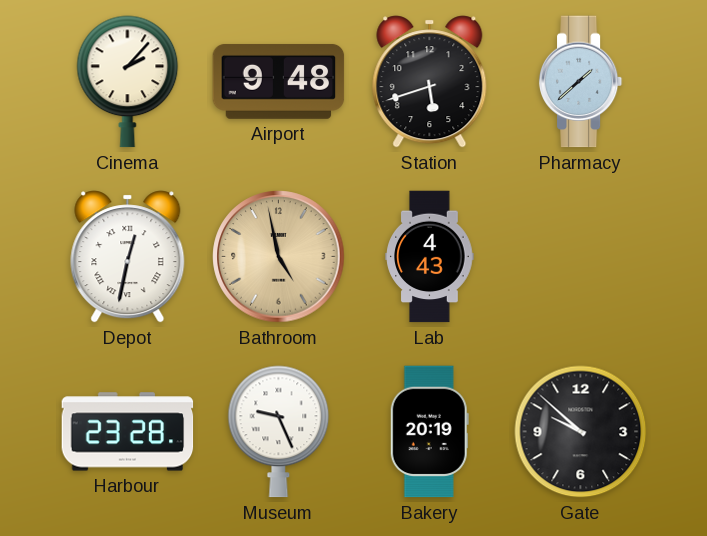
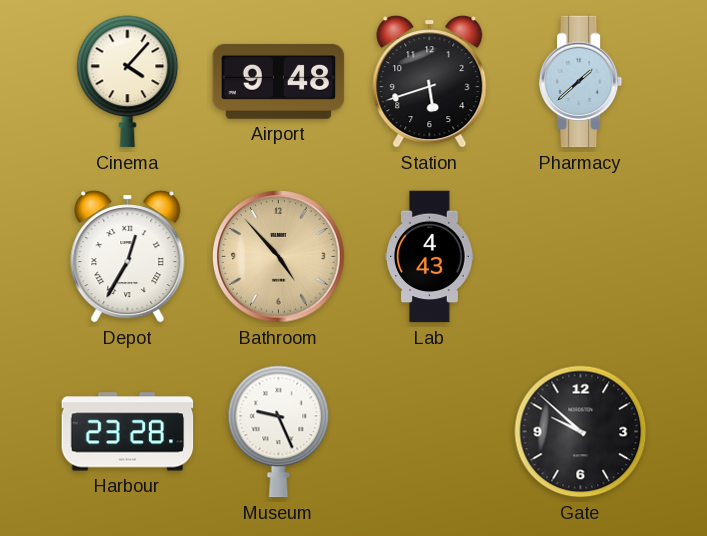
Cinema: 2:07 -> 4:07 (128, 82)
Depot: 12:32 -> 12:35 (128, 257)
Bathroom: 4:58 -> 4:53 (279, 257)
Bakery: 20:19 -> none (429, 432)
